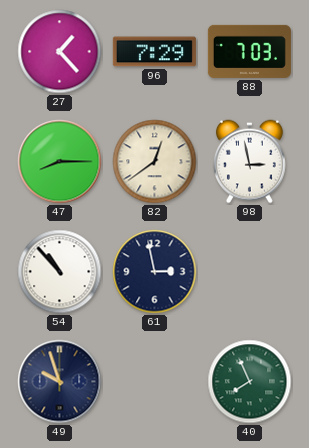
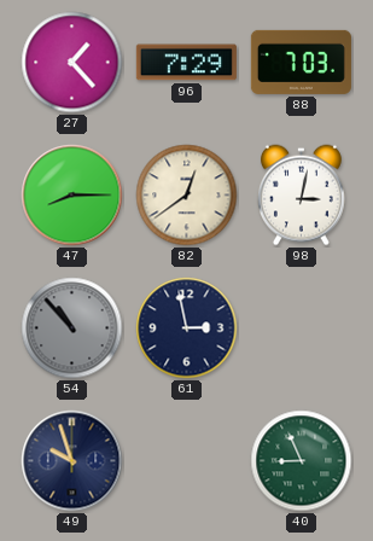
98: 2:58 -> 3:02 (301, 196)
54 dial: white -> grey (72, 328)
40: 7:56 -> 8:56 (302, 461)
